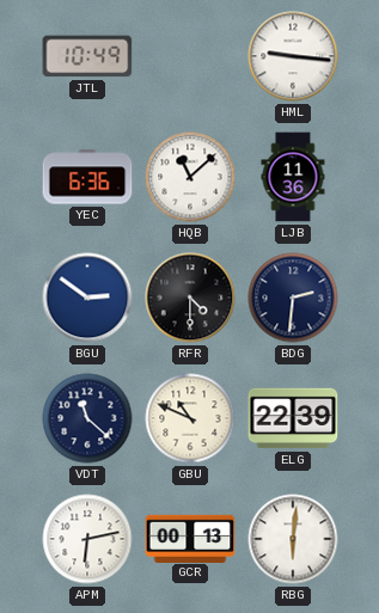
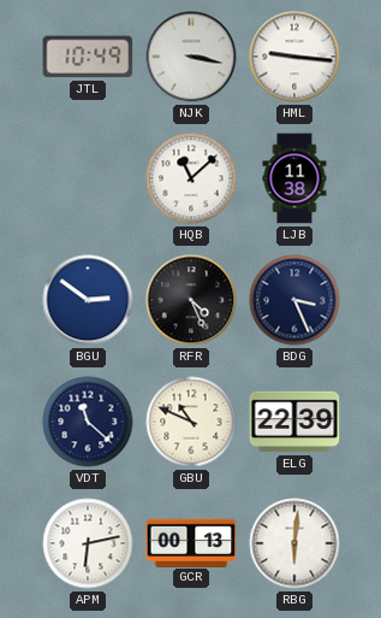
NJK: none -> 3:17 (191, 57)
YEC: 6:36 -> none (87, 177)
LJB: 11:36 -> 11:38 (294, 178)
RFR: 4:30 -> 4:26 (191, 300)
BDG: 2:31 -> 3:26 (294, 300)
